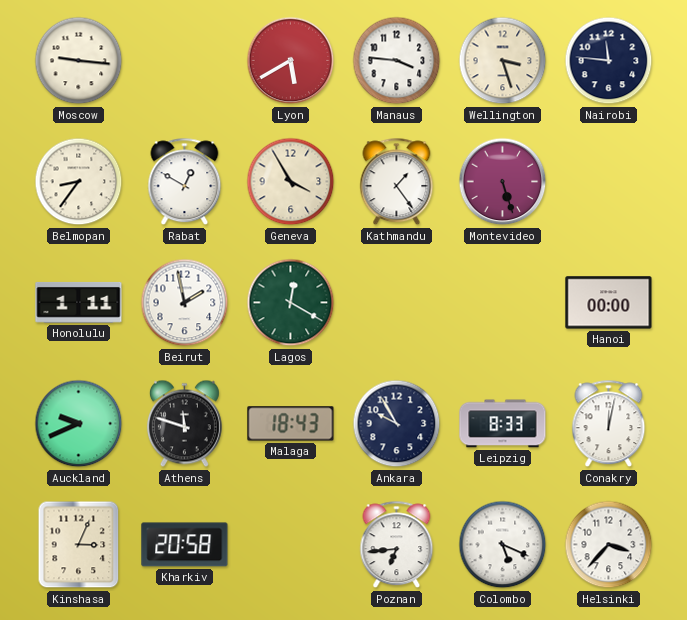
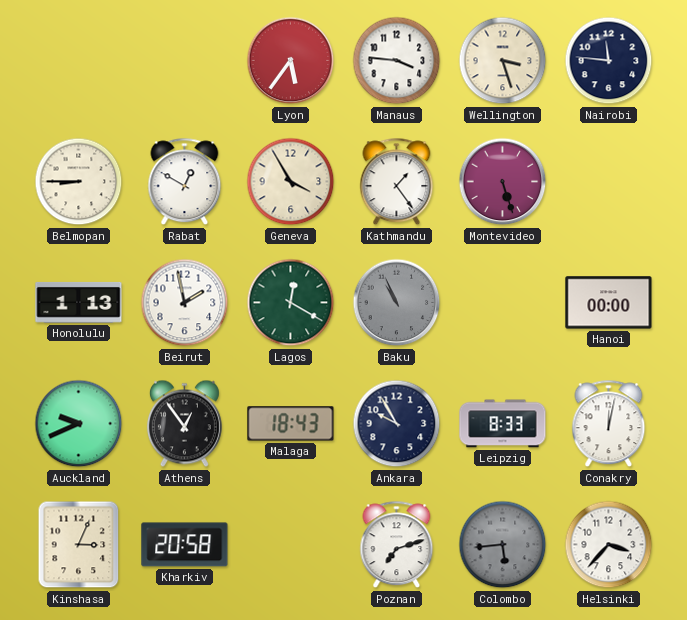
Moscow: 9:16 -> none (79, 61)
Lyon: 5:40 -> 5:36 (291, 61)
Belmopan: 8:36 -> 8:45 (79, 182)
Honolulu: 1:11 -> 1:13 (79, 302)
Baku: none -> 10:56 (397, 303)
Athens: 11:48 -> 12:54 (184, 424)
Poznan: 6:44 -> 7:12 (397, 545)
Colombo: 5:19 -> 5:44 (503, 545)
Colombo dial: white -> grey (503, 545)
